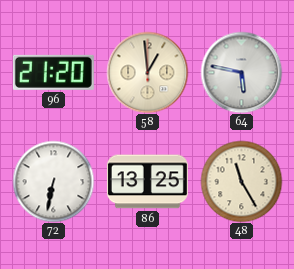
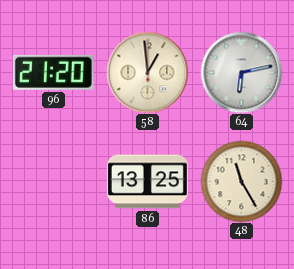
64: 5:47 -> 6:13 (241, 72)
72: 6:32 -> none (53, 181)
